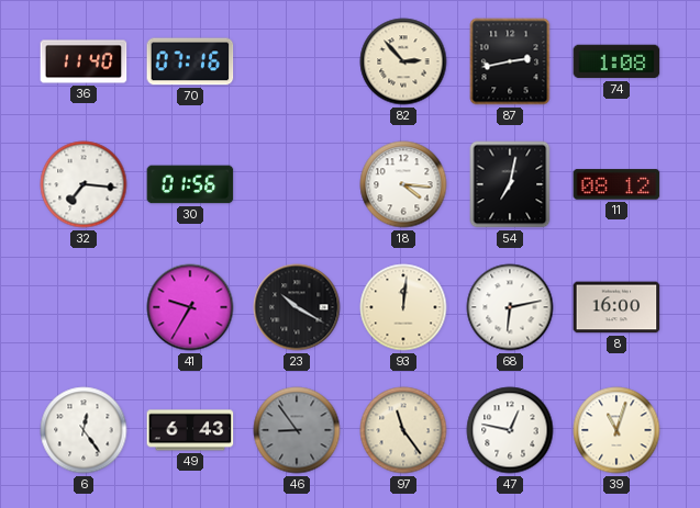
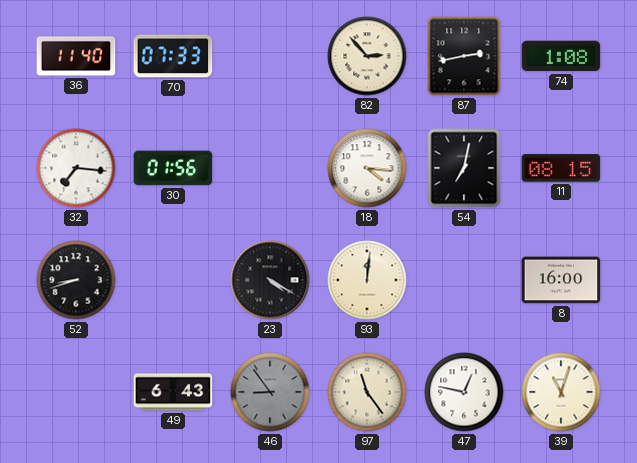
70: 07:16 -> 07:33 (173, 56)
11: 08:12 -> 08:15 (561, 168)
52: none -> 8:42 (76, 280)
41: 9:35 -> none (190, 307)
23: 10:20 -> 4:20 (270, 280)
68: 6:13 -> none (510, 307)
6: 12:24 -> none (84, 430)
